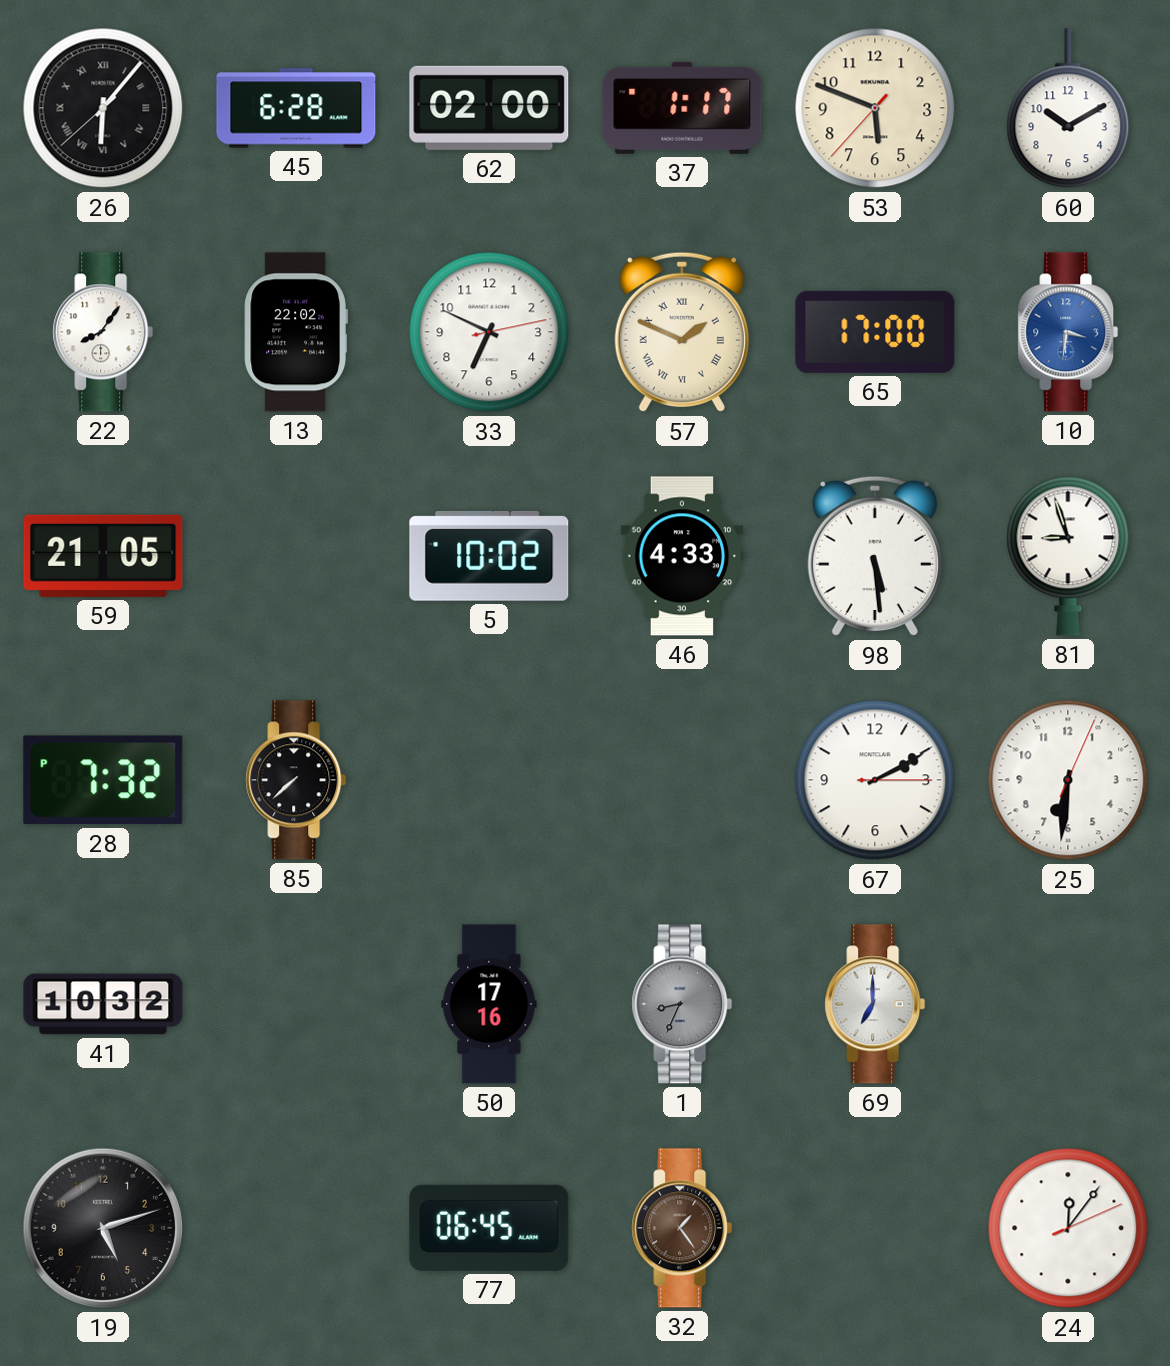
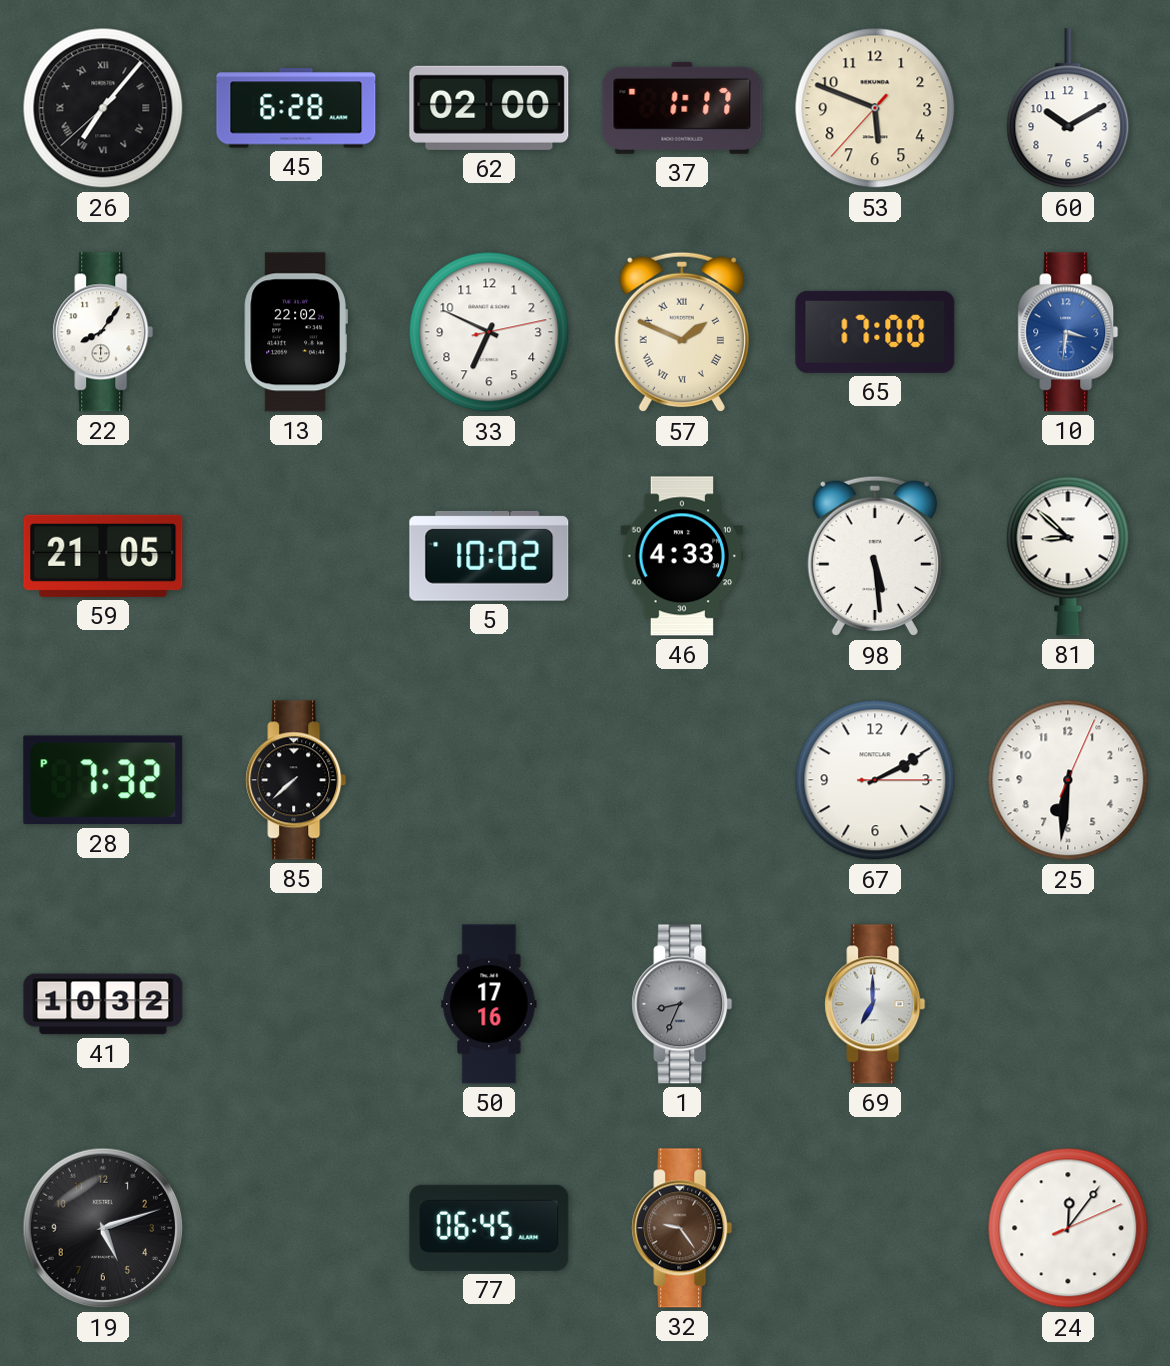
26: 6:06 -> 7:06 (103, 108)
81: 8:57 -> 8:52 (1068, 556)
32: 1:24 -> 9:24 (682, 1228)
